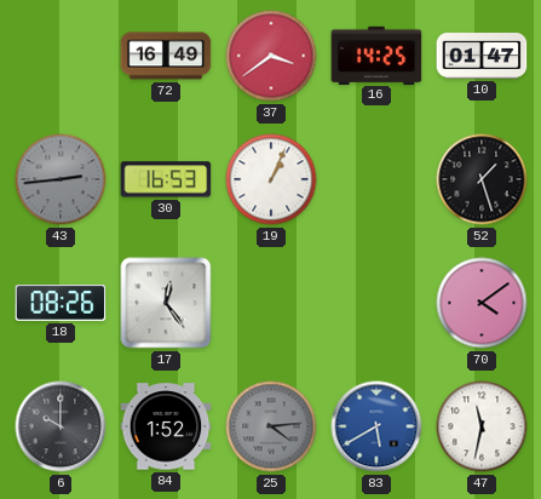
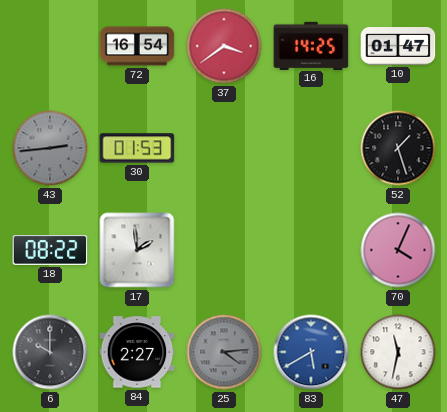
72: 16:49 -> 16:54 (137, 46)
30: 16:53 -> 01:53 (137, 148)
19: 1:04 -> none (271, 179)
18: 08:26 -> 08:22 (50, 250)
17: 12:24 -> 1:59 (137, 250)
70: 4:09 -> 4:04 (398, 250)
84: 1:52 -> 2:27 (137, 352)
